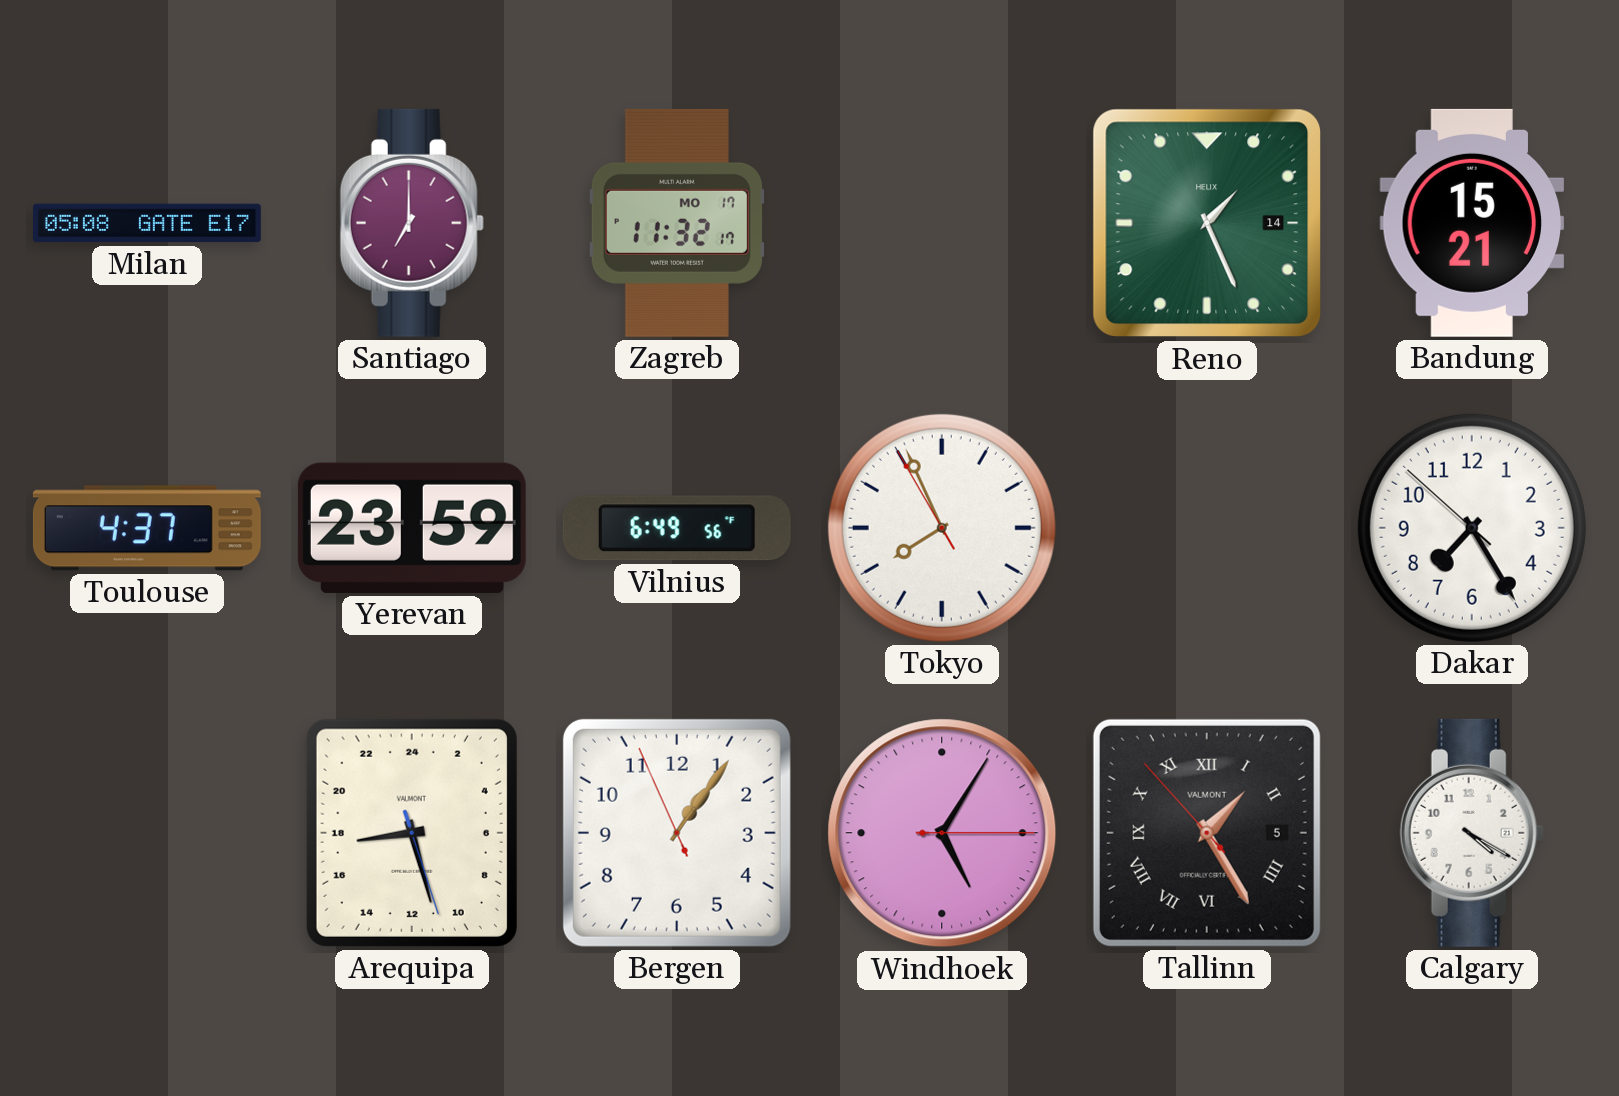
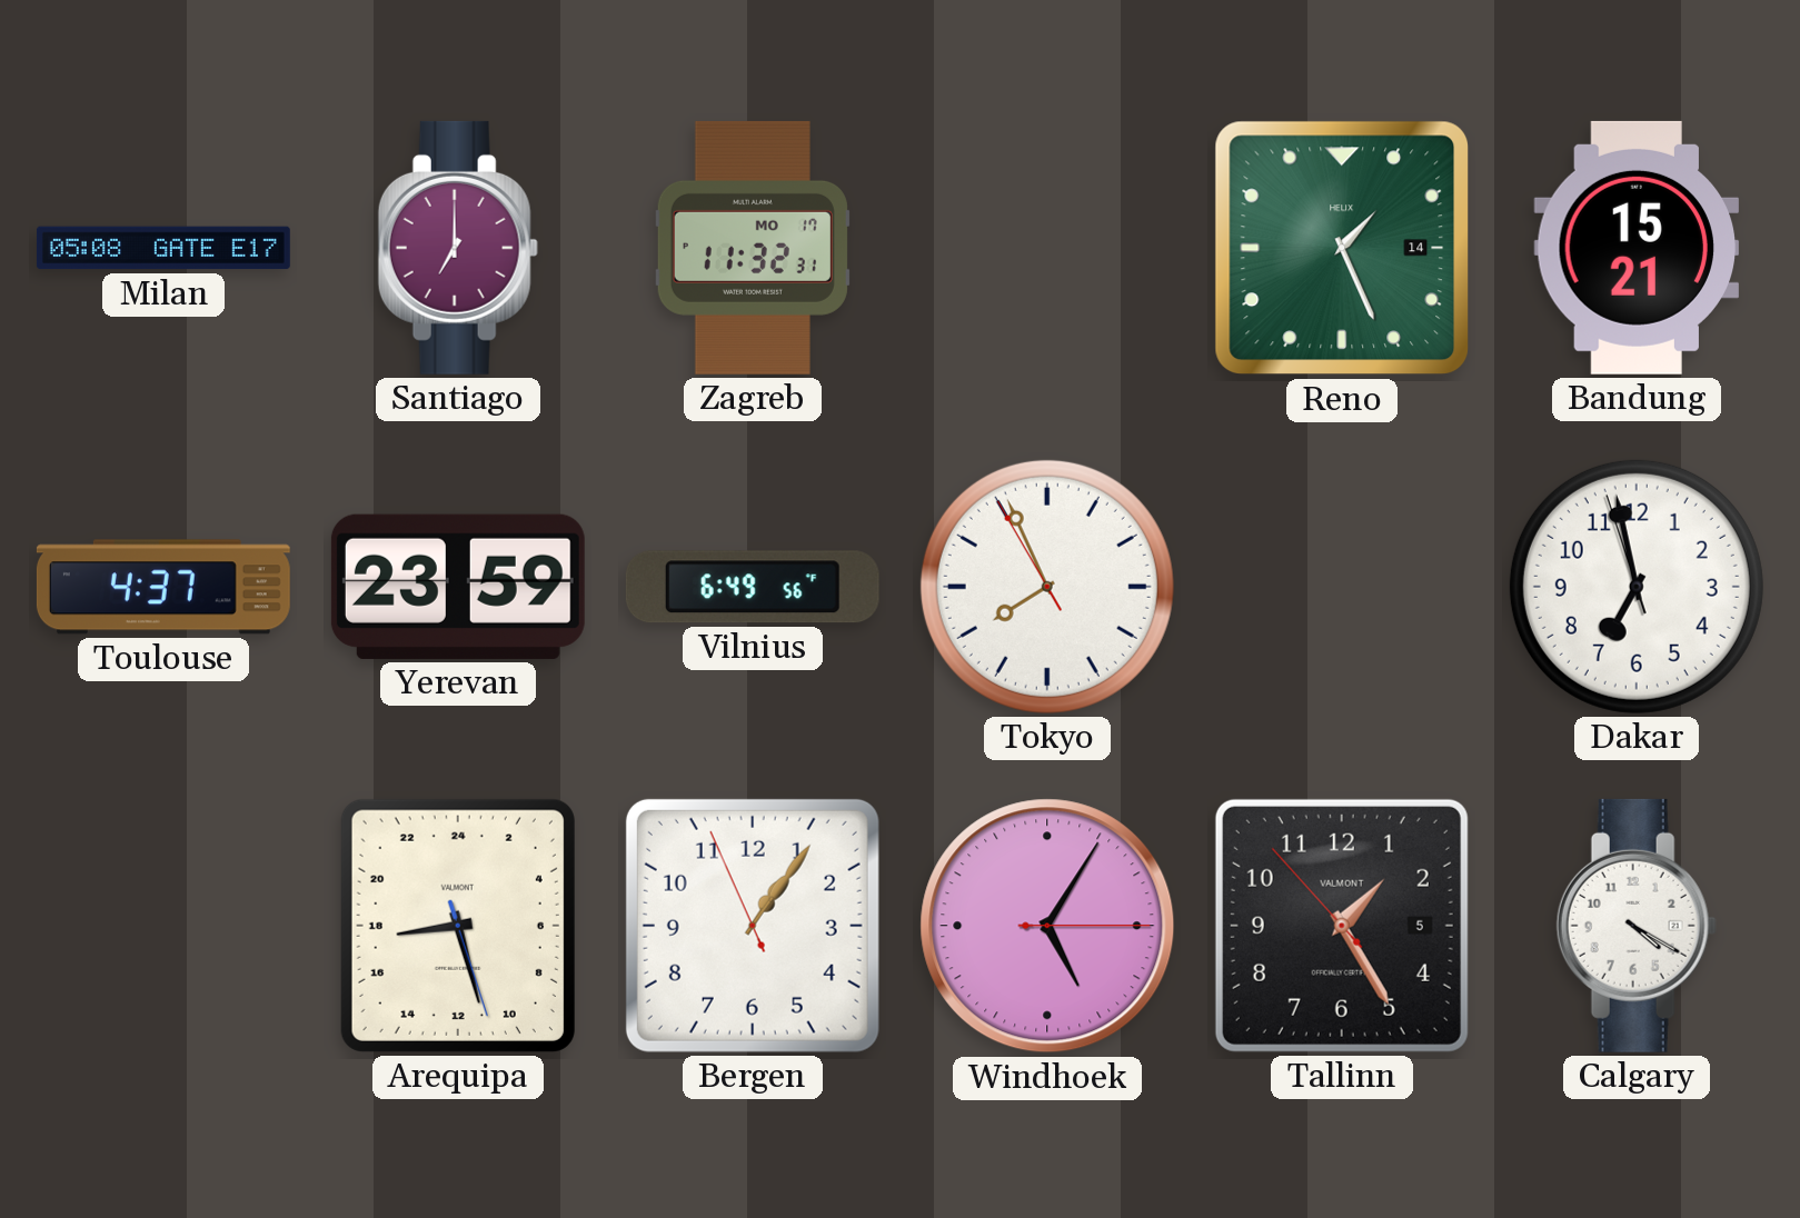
Zagreb: 11:32:17 -> 11:32:31 (753, 248)
Dakar: 7:24 -> 6:57 (1637, 587)
Tallinn numerals: Roman -> Arabic (1342, 926)
